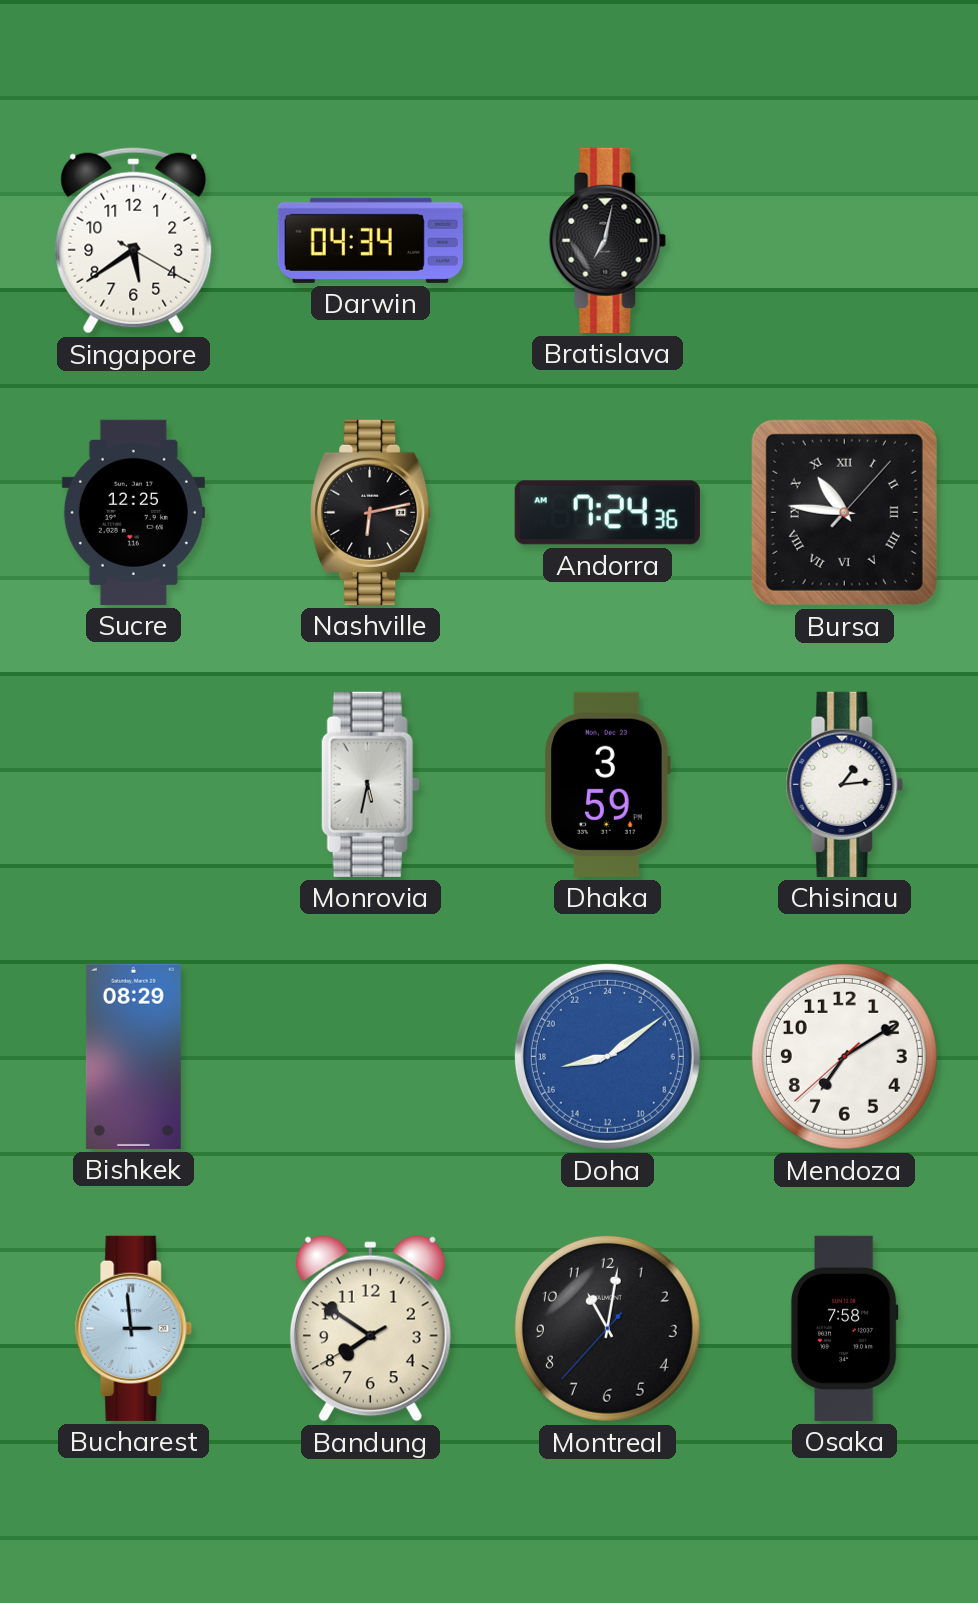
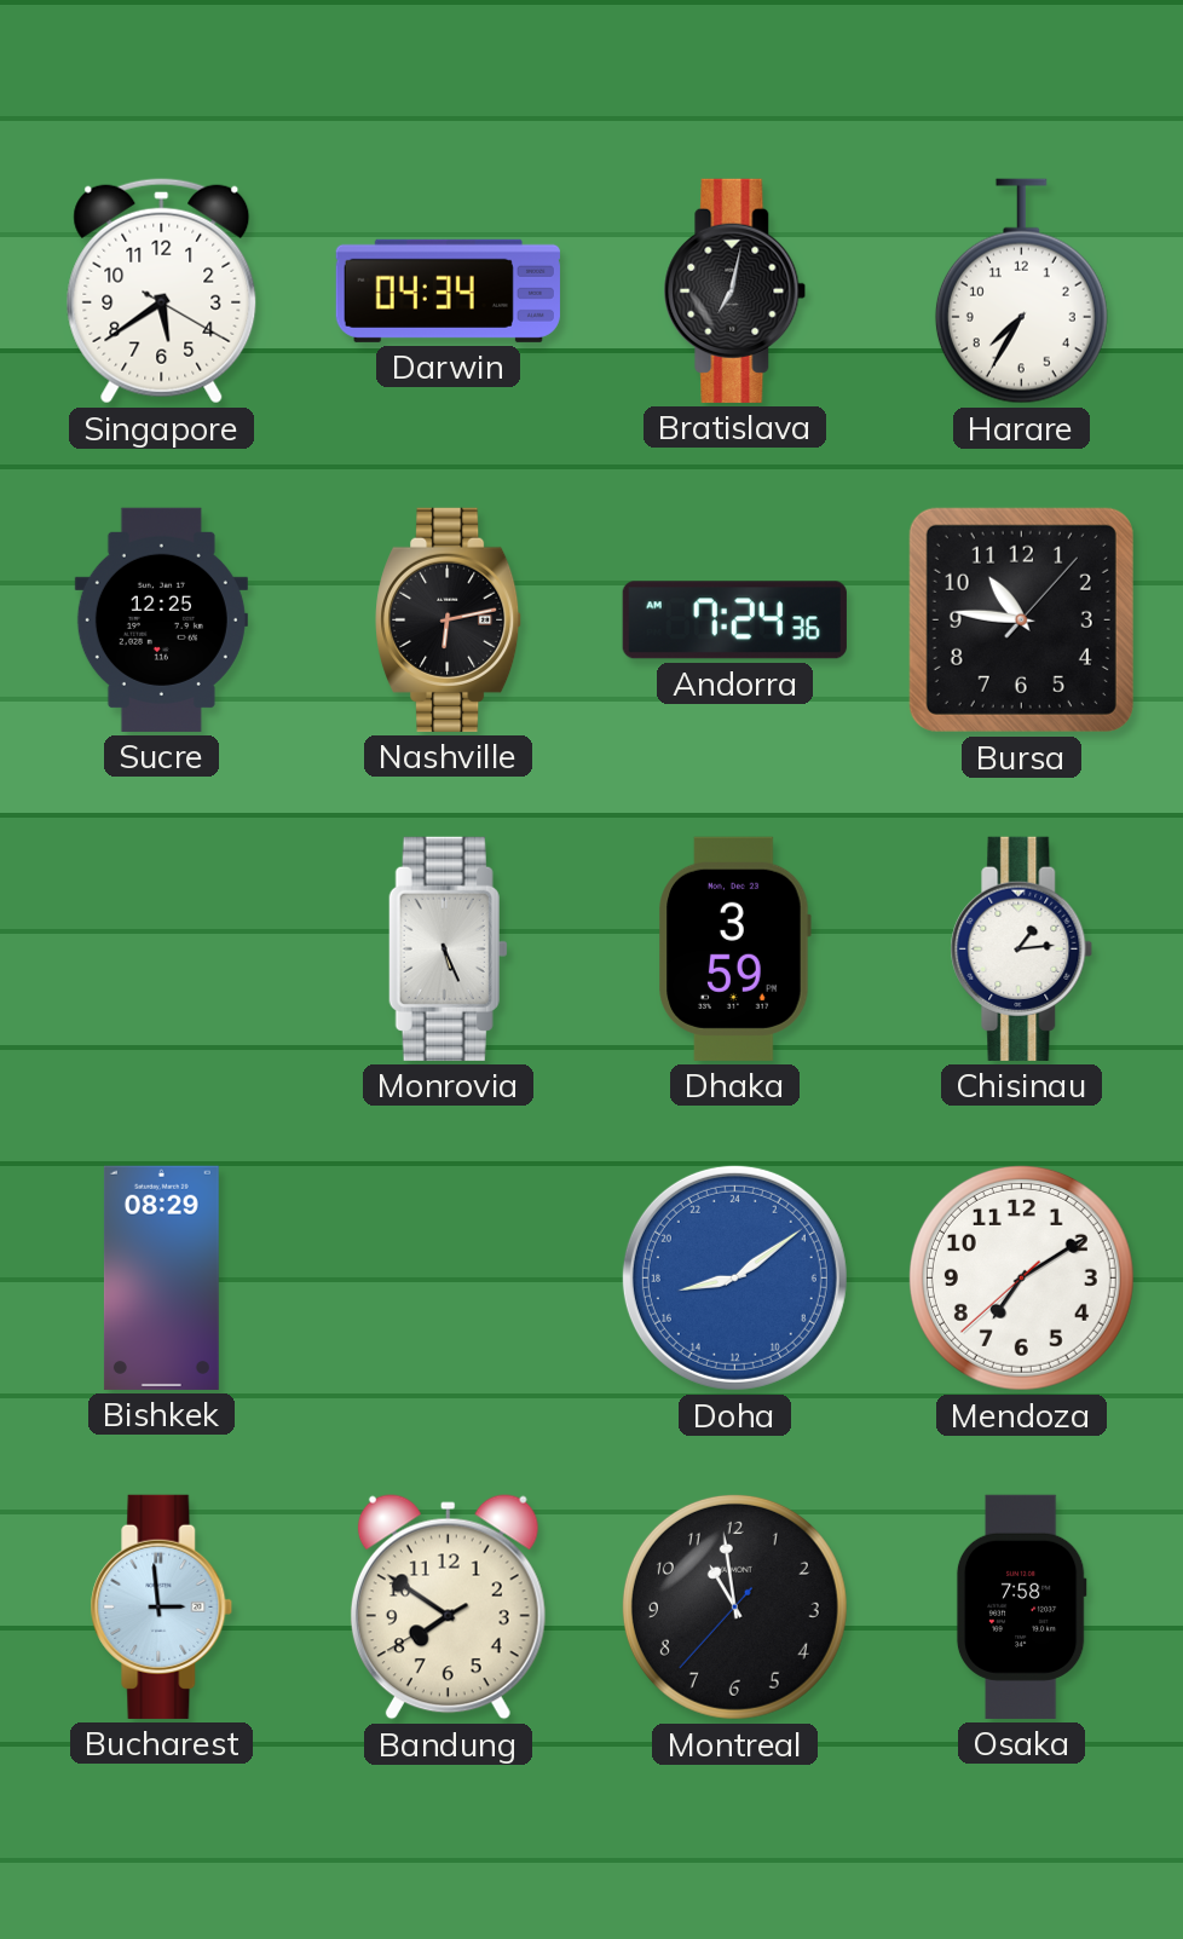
Harare: none -> 7:35 (1021, 292)
Bursa numerals: Roman -> Arabic (1021, 619)
Monrovia: 5:32 -> 5:26 (448, 948)
Montreal: 11:01 -> 10:58 (734, 1606)
